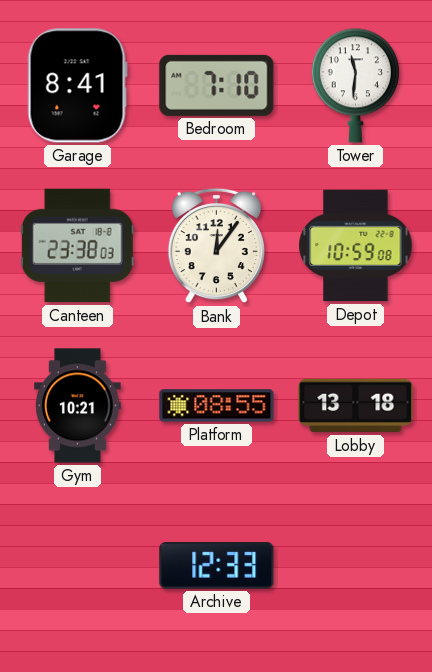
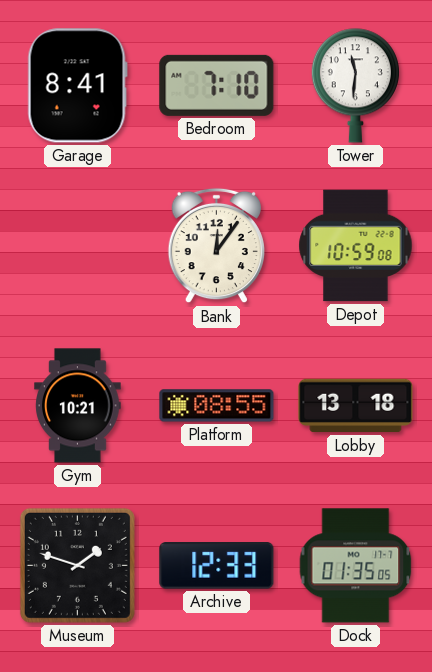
Canteen: 23:38 -> none (77, 246)
Museum: none -> 1:48 (77, 565)
Dock: none -> 01:35 (356, 566)
